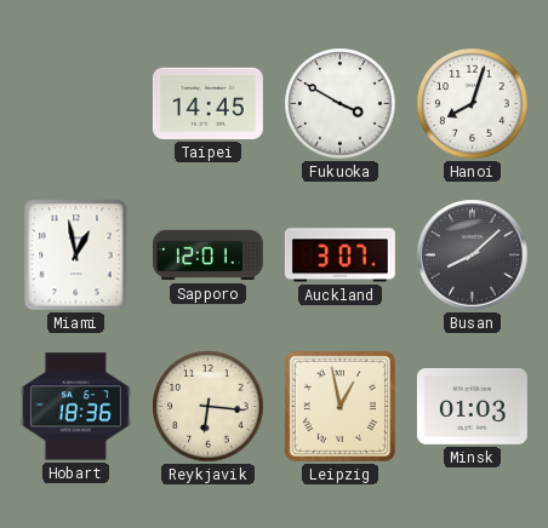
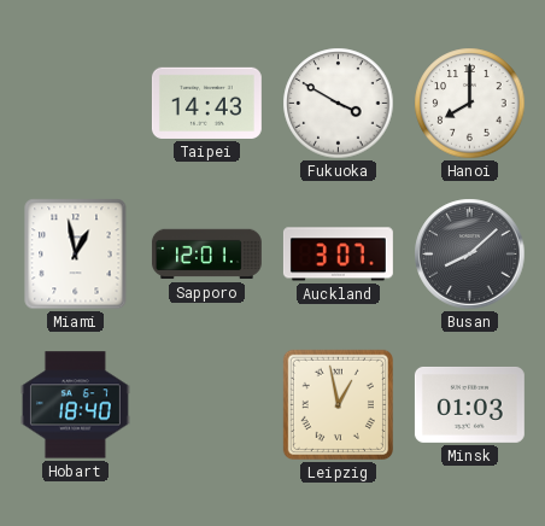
Taipei: 14:45 -> 14:43 (206, 103)
Hanoi: 8:03 -> 8:00 (470, 104)
Hobart: 18:36 -> 18:40 (75, 405)
Reykjavik: 6:16 -> none (209, 407)
